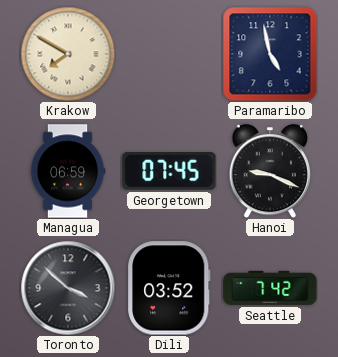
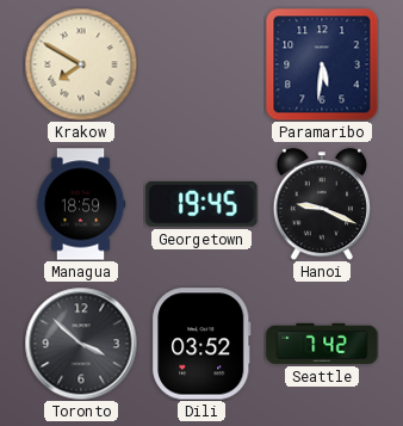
Paramaribo: 4:58 -> 5:31 (322, 64)
Managua: 06:59 -> 18:59 (81, 204)
Georgetown: 07:45 -> 19:45 (201, 205)
